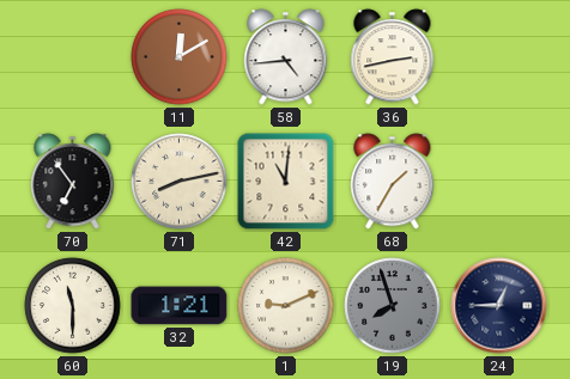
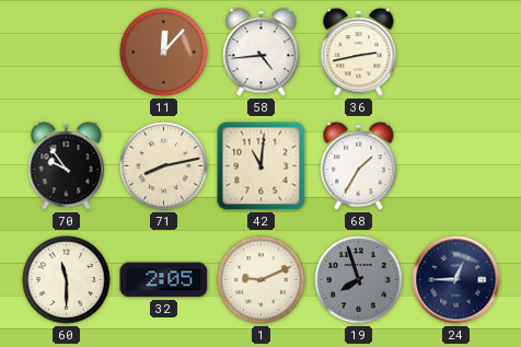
11: 12:10 -> 12:07 (164, 53)
70: 6:54 -> 9:54 (67, 166)
32: 1:21 -> 2:05 (164, 280)
